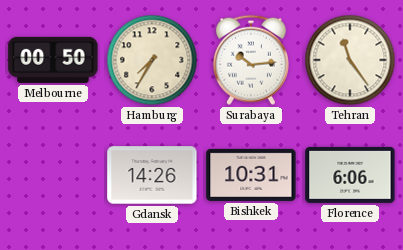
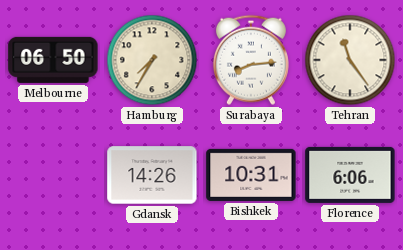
Melbourne: 00:50 -> 06:50 (53, 60)
Surabaya: 10:14 -> 8:14 (251, 60)
